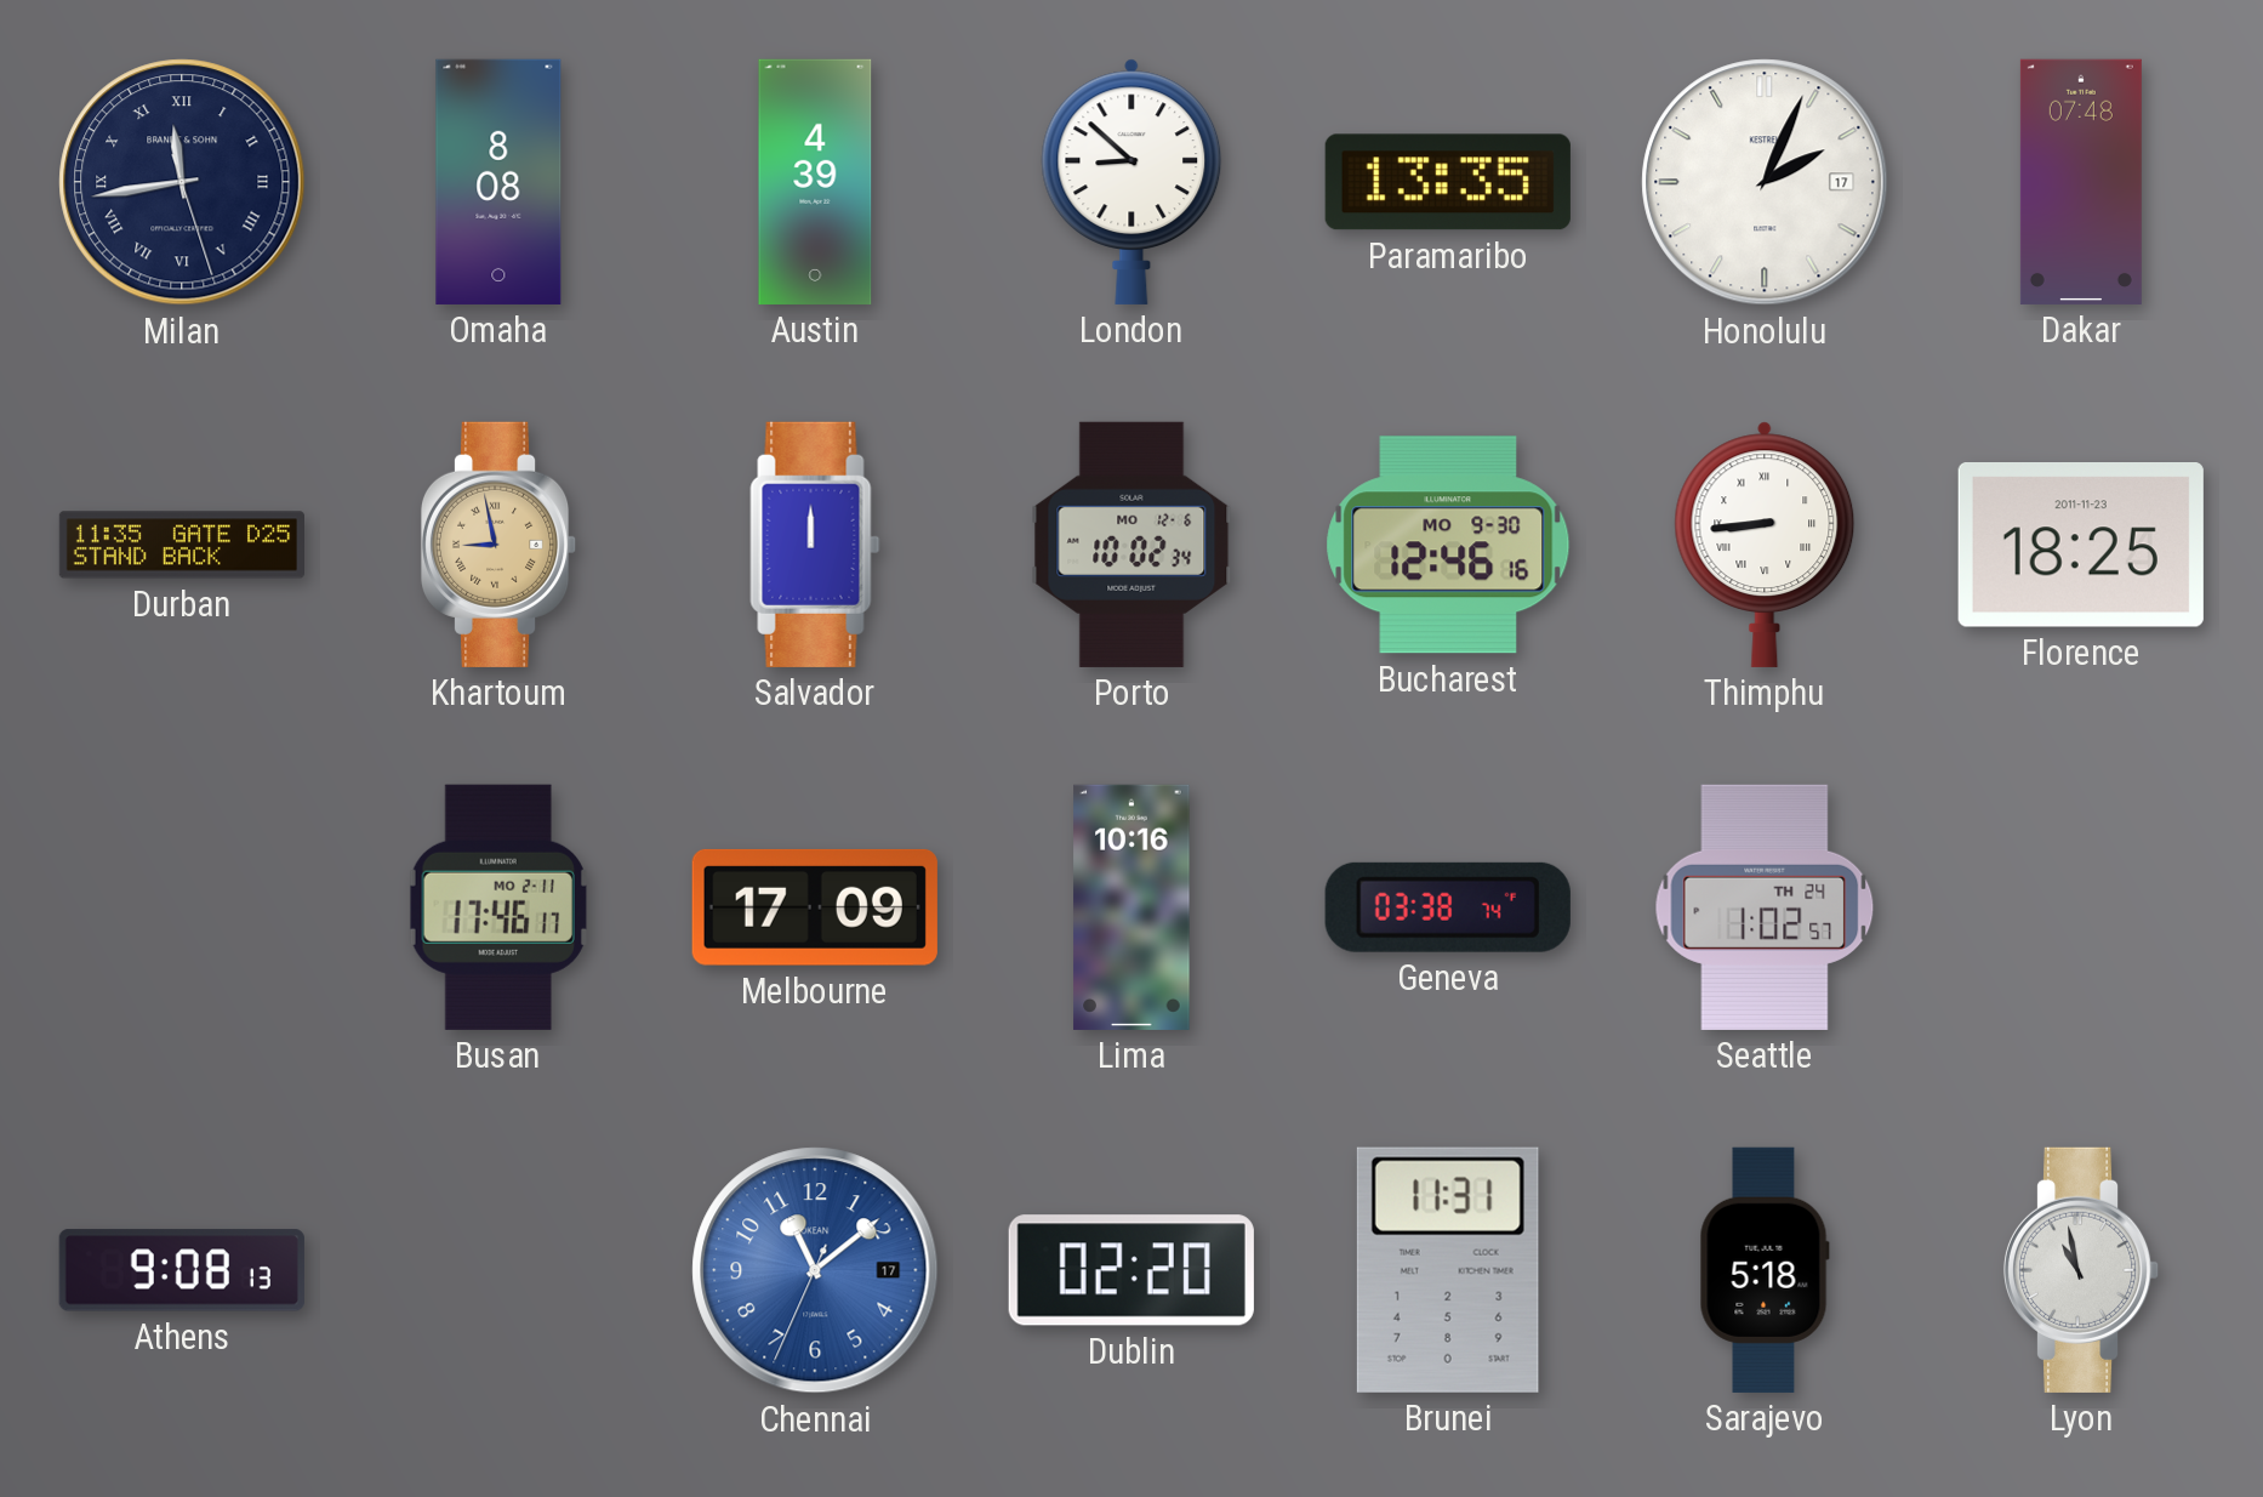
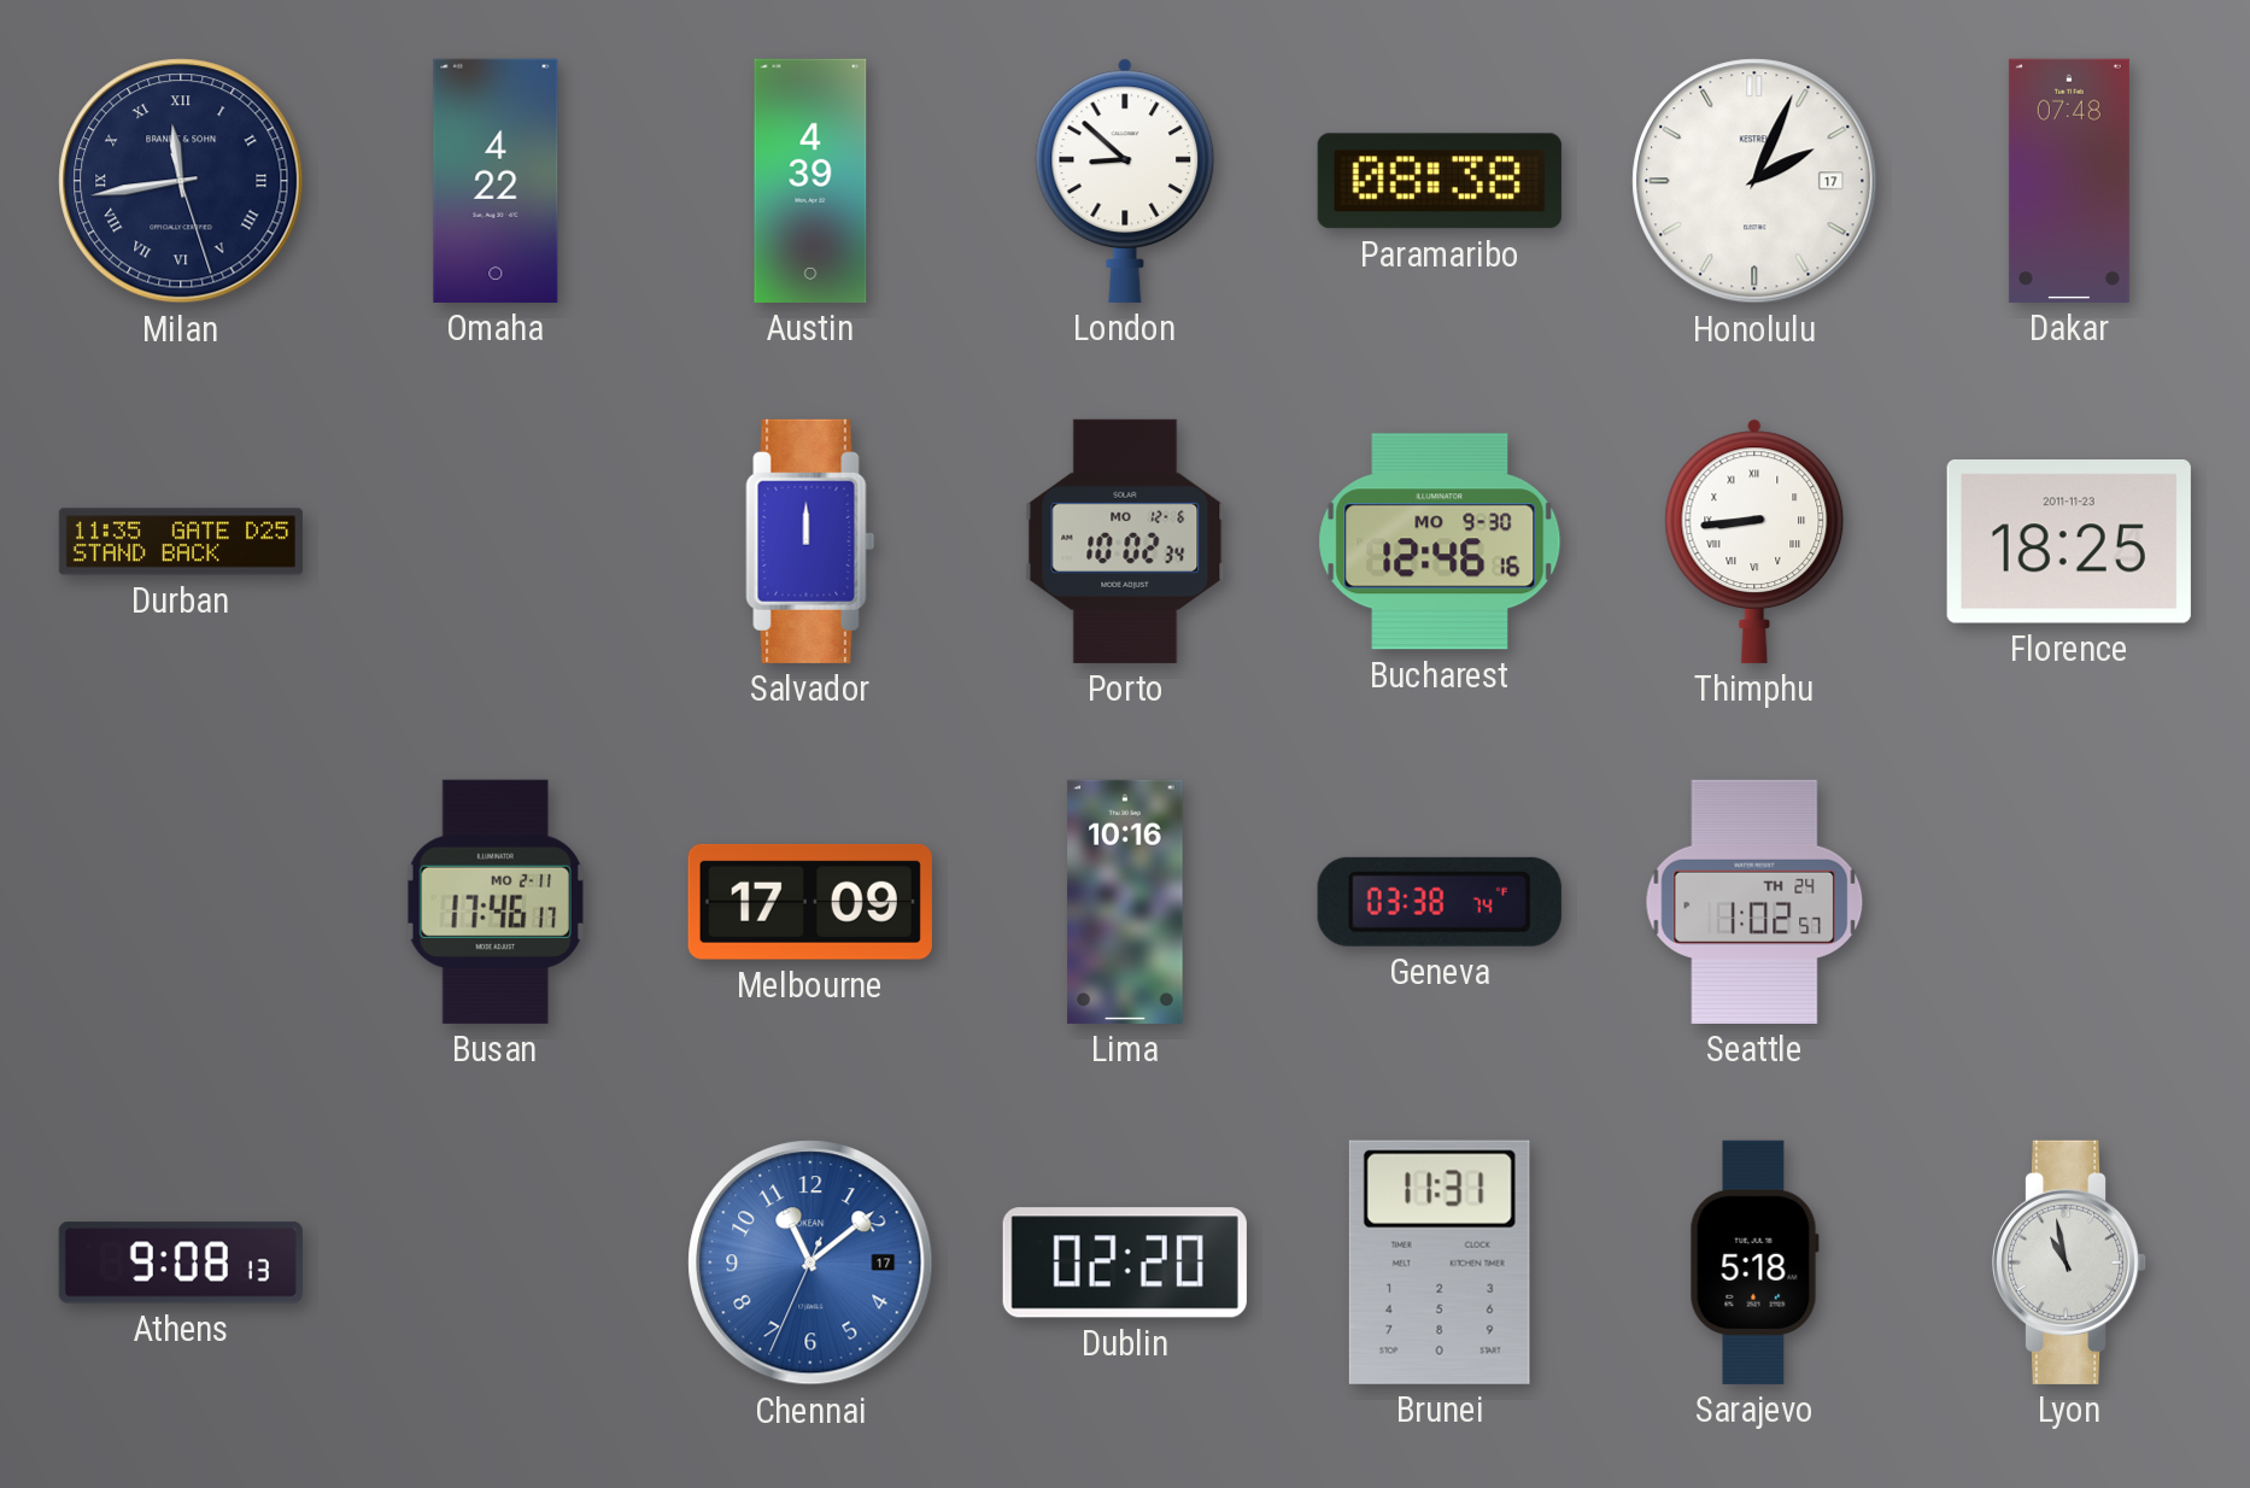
Omaha: 8:08 -> 4:22 (496, 181)
Paramaribo: 13:35 -> 08:38 (1440, 181)
Khartoum: 8:58 -> none (498, 545)
